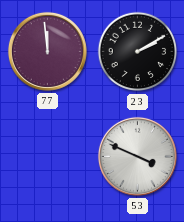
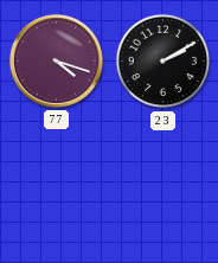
77: 11:59 -> 4:18 (56, 60)
53: 3:49 -> none (137, 156)
